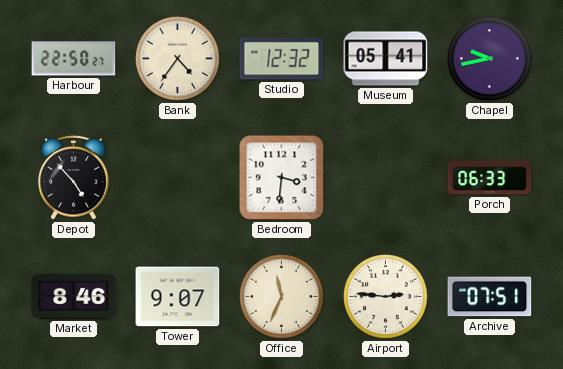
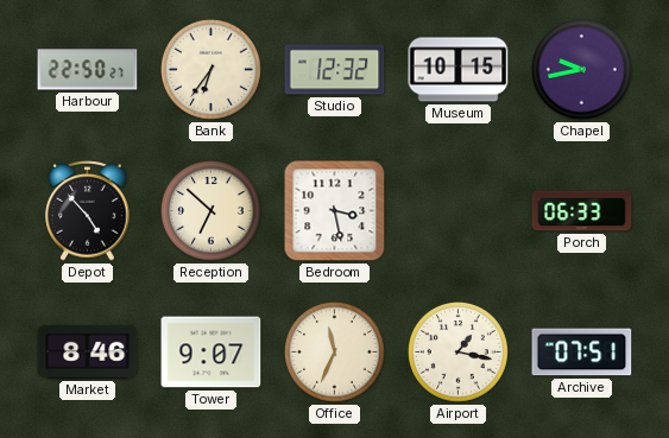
Bank: 4:36 -> 6:36 (212, 70)
Museum: 05:41 -> 10:15 (459, 70)
Reception: none -> 6:52 (212, 211)
Bedroom: 3:31 -> 3:28 (335, 211)
Airport: 2:46 -> 1:17 (459, 353)
